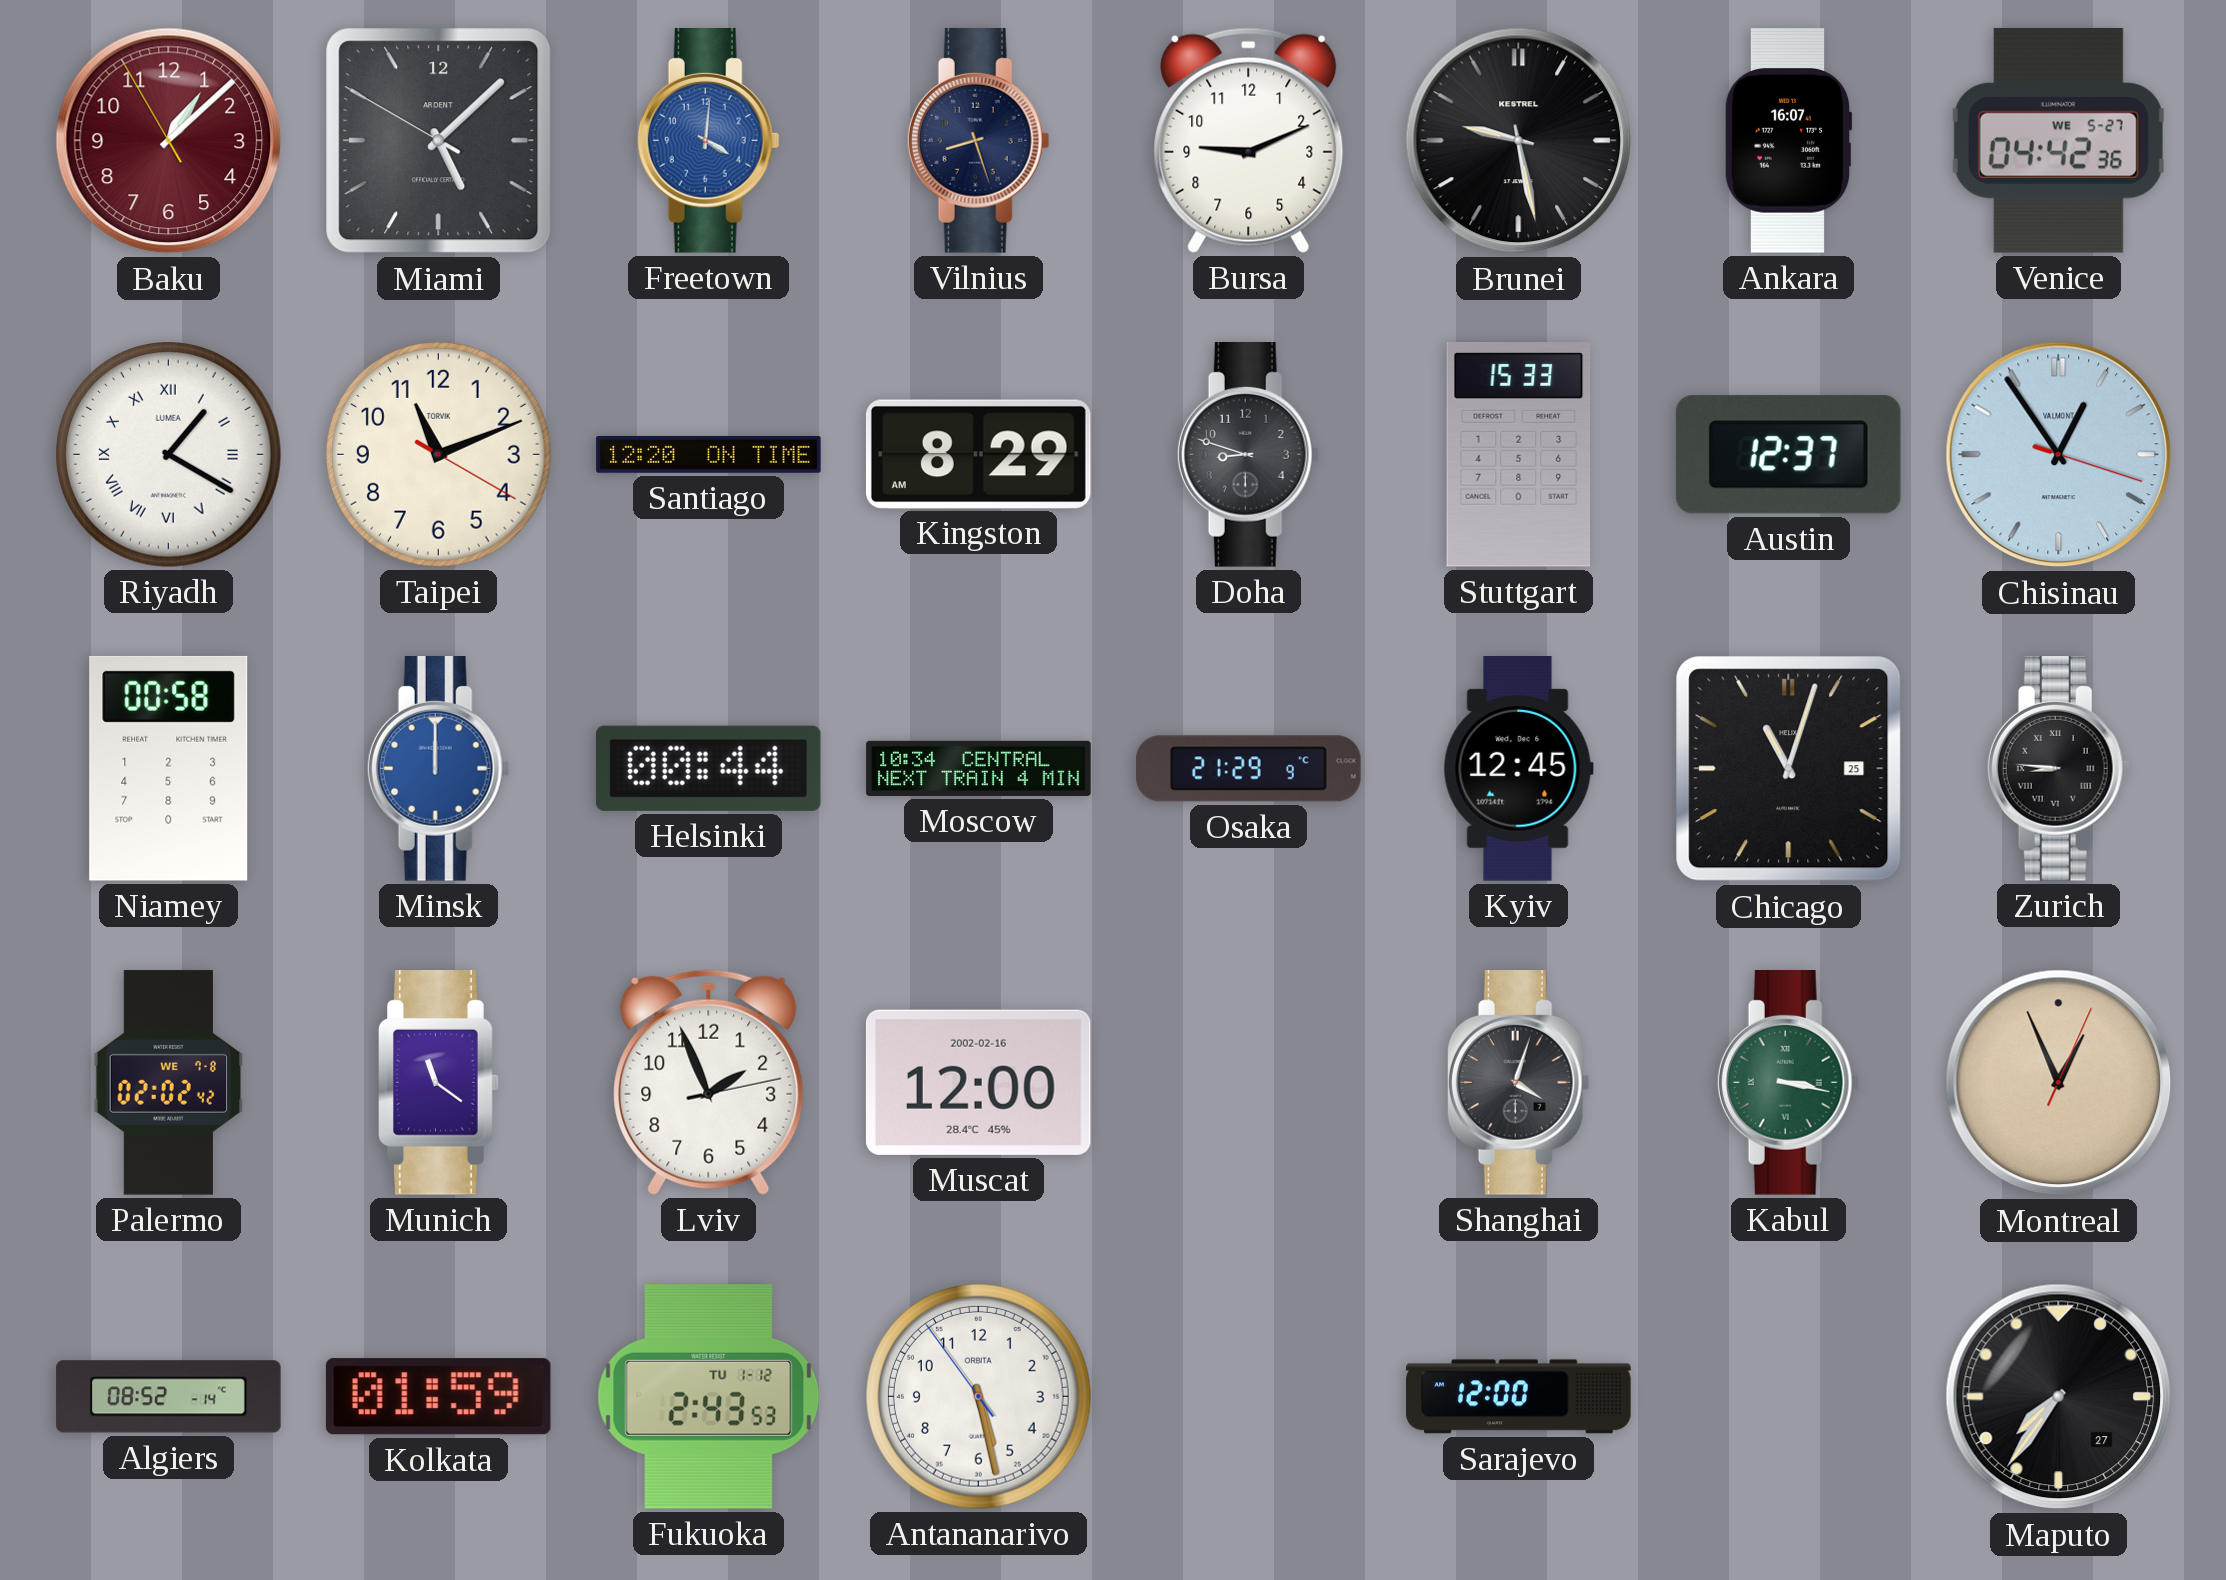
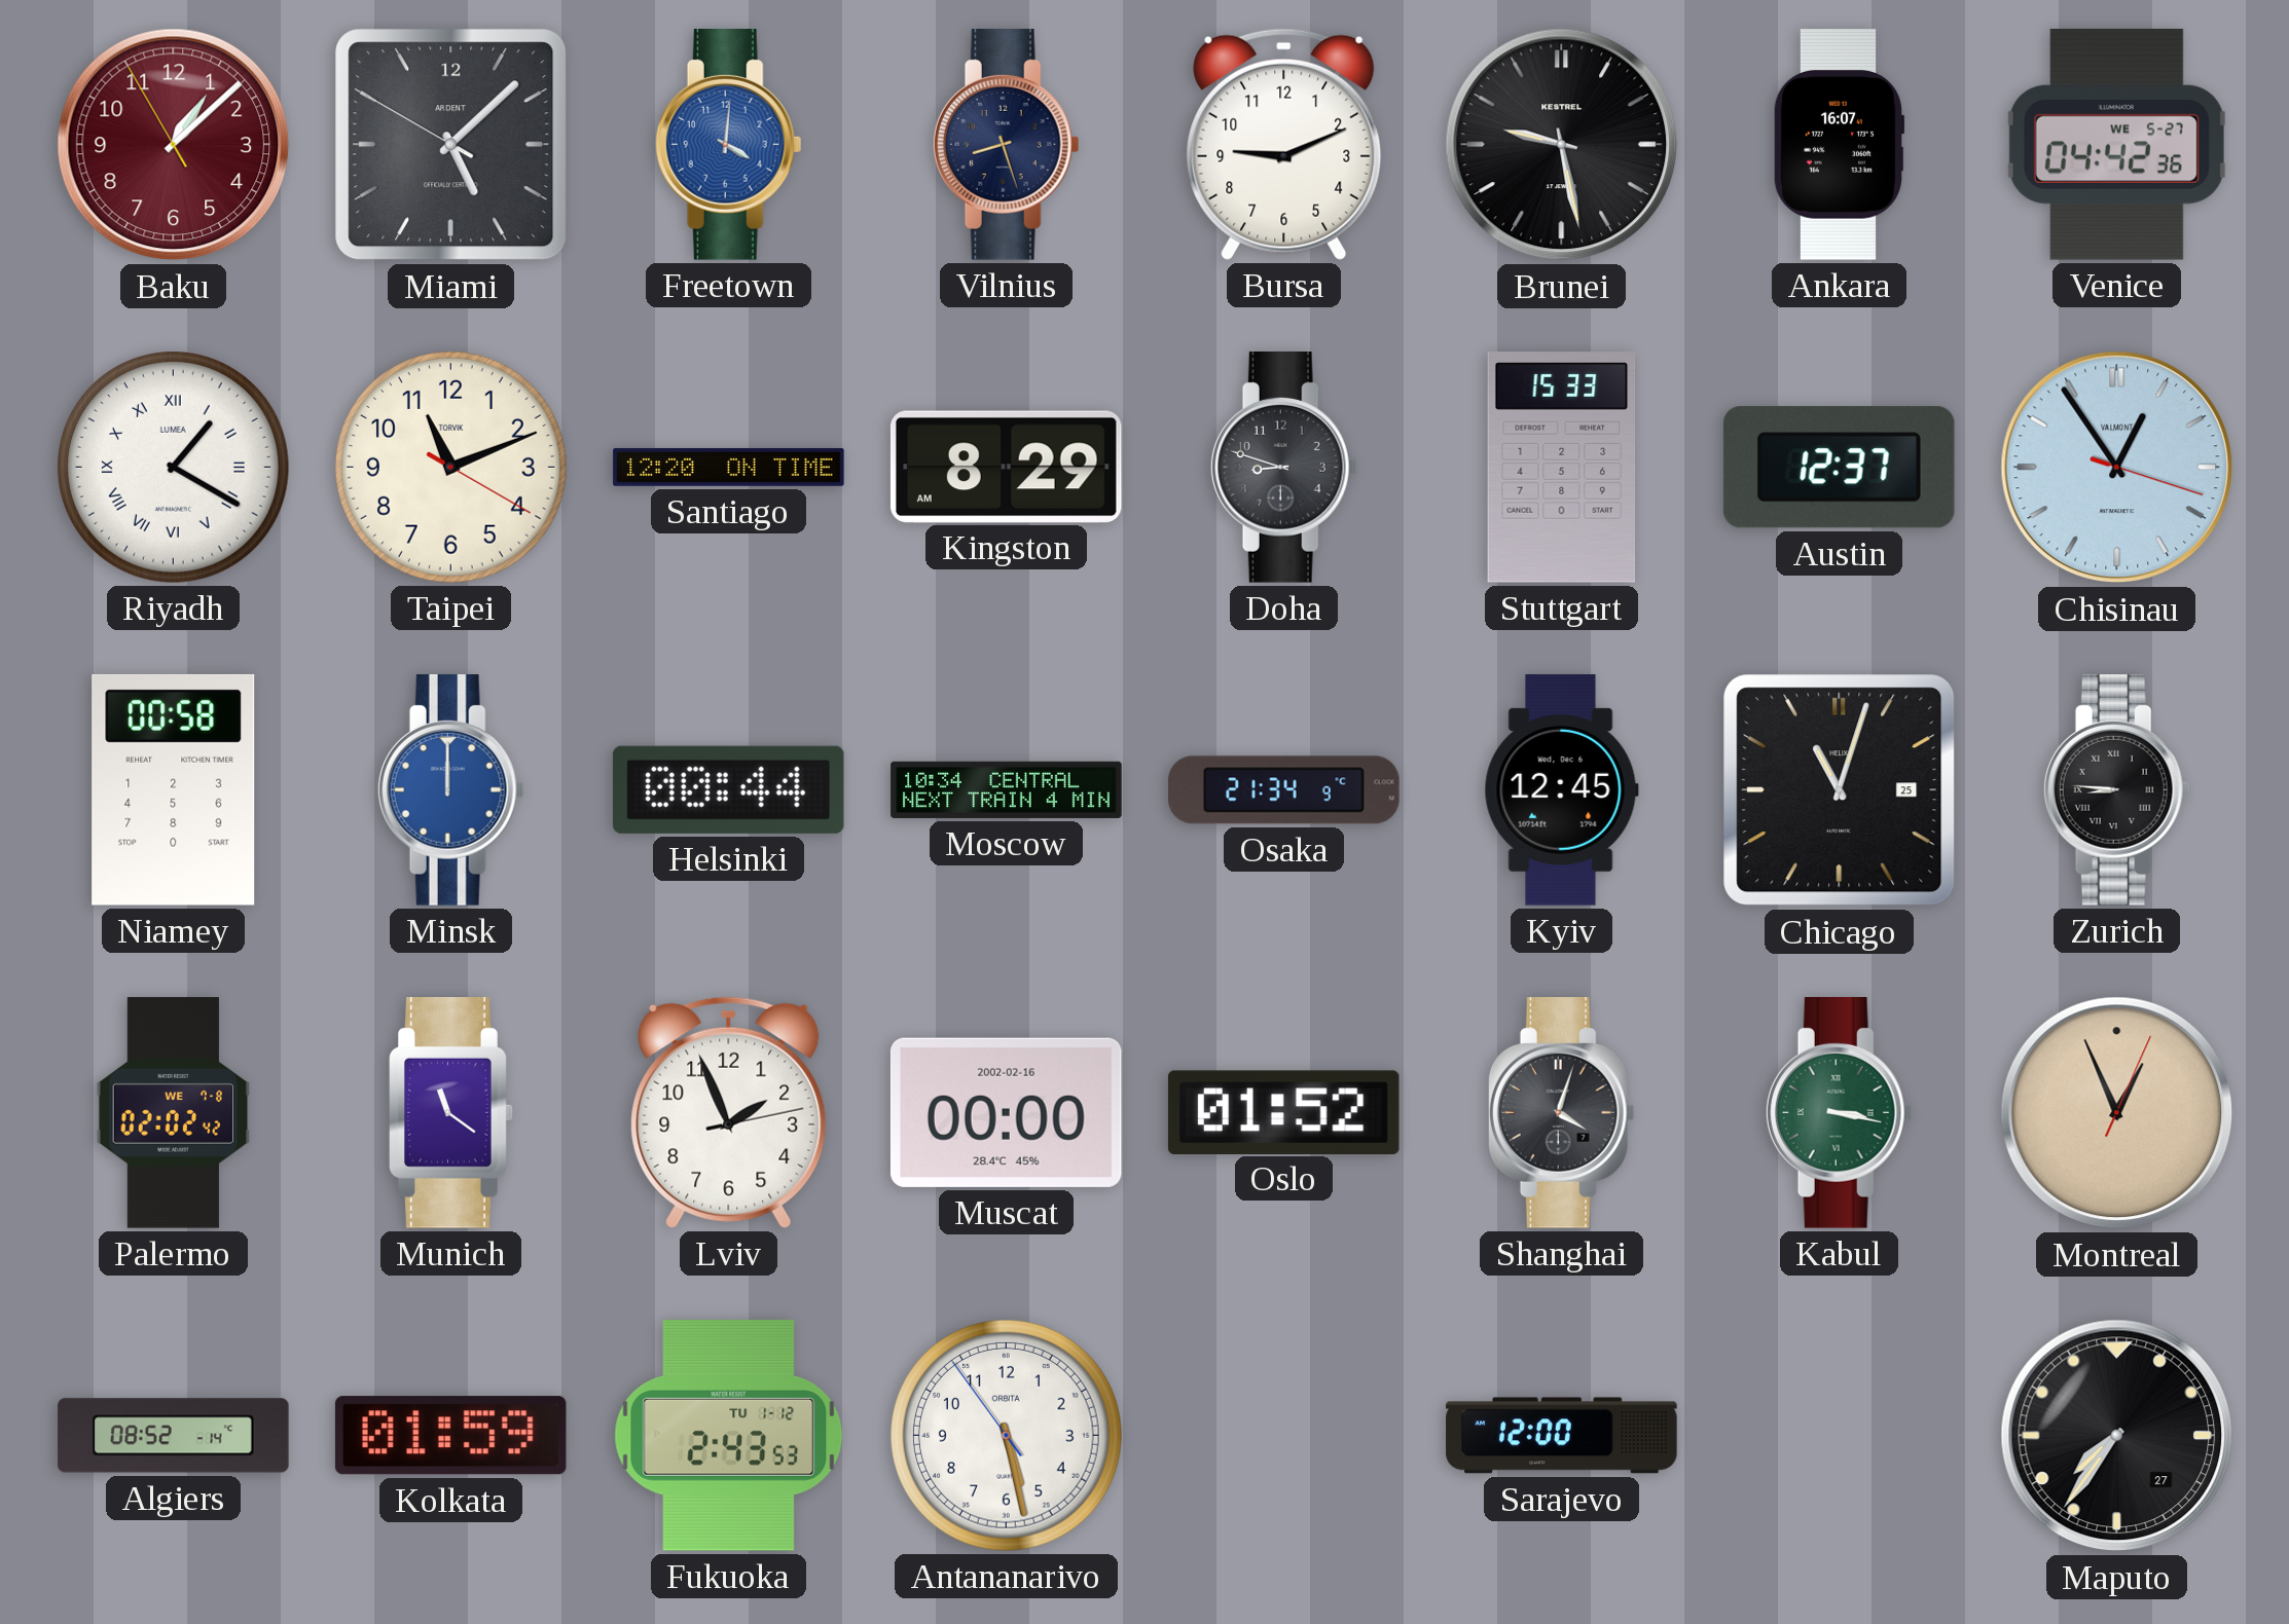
Osaka: 21:29 -> 21:34 (1284, 790)
Muscat: 12:00 -> 00:00 (1006, 1112)
Oslo: none -> 01:52 (1283, 1112)
